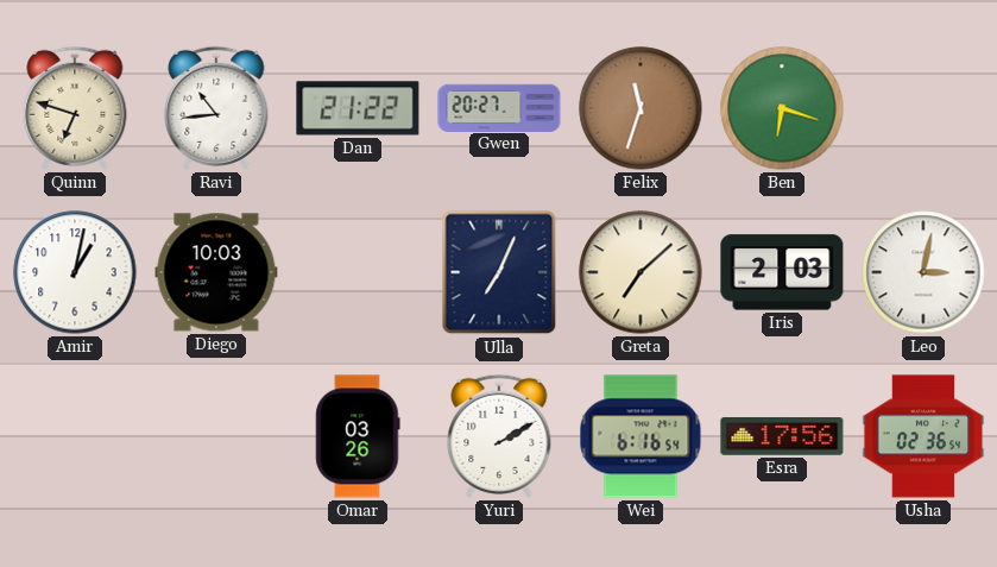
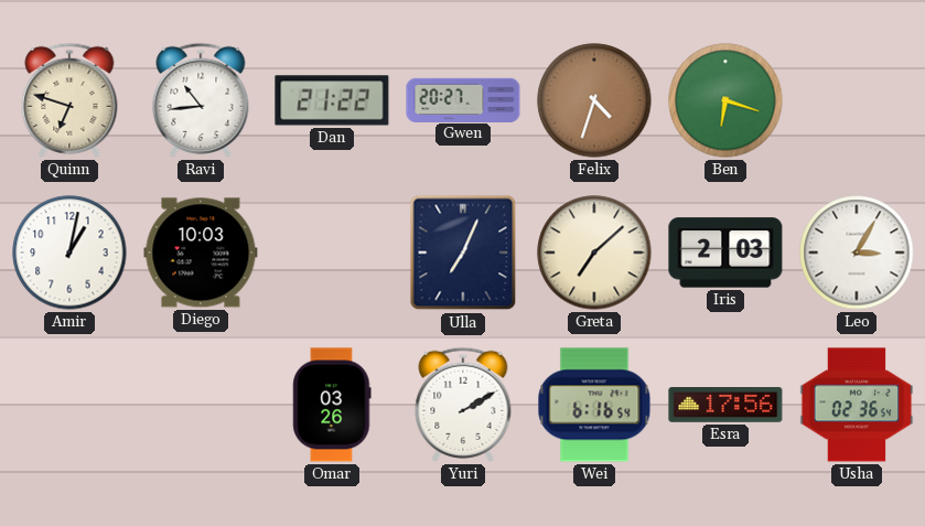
Felix: 11:33 -> 4:33 (594, 100)
Leo: 3:02 -> 3:05 (857, 253)
